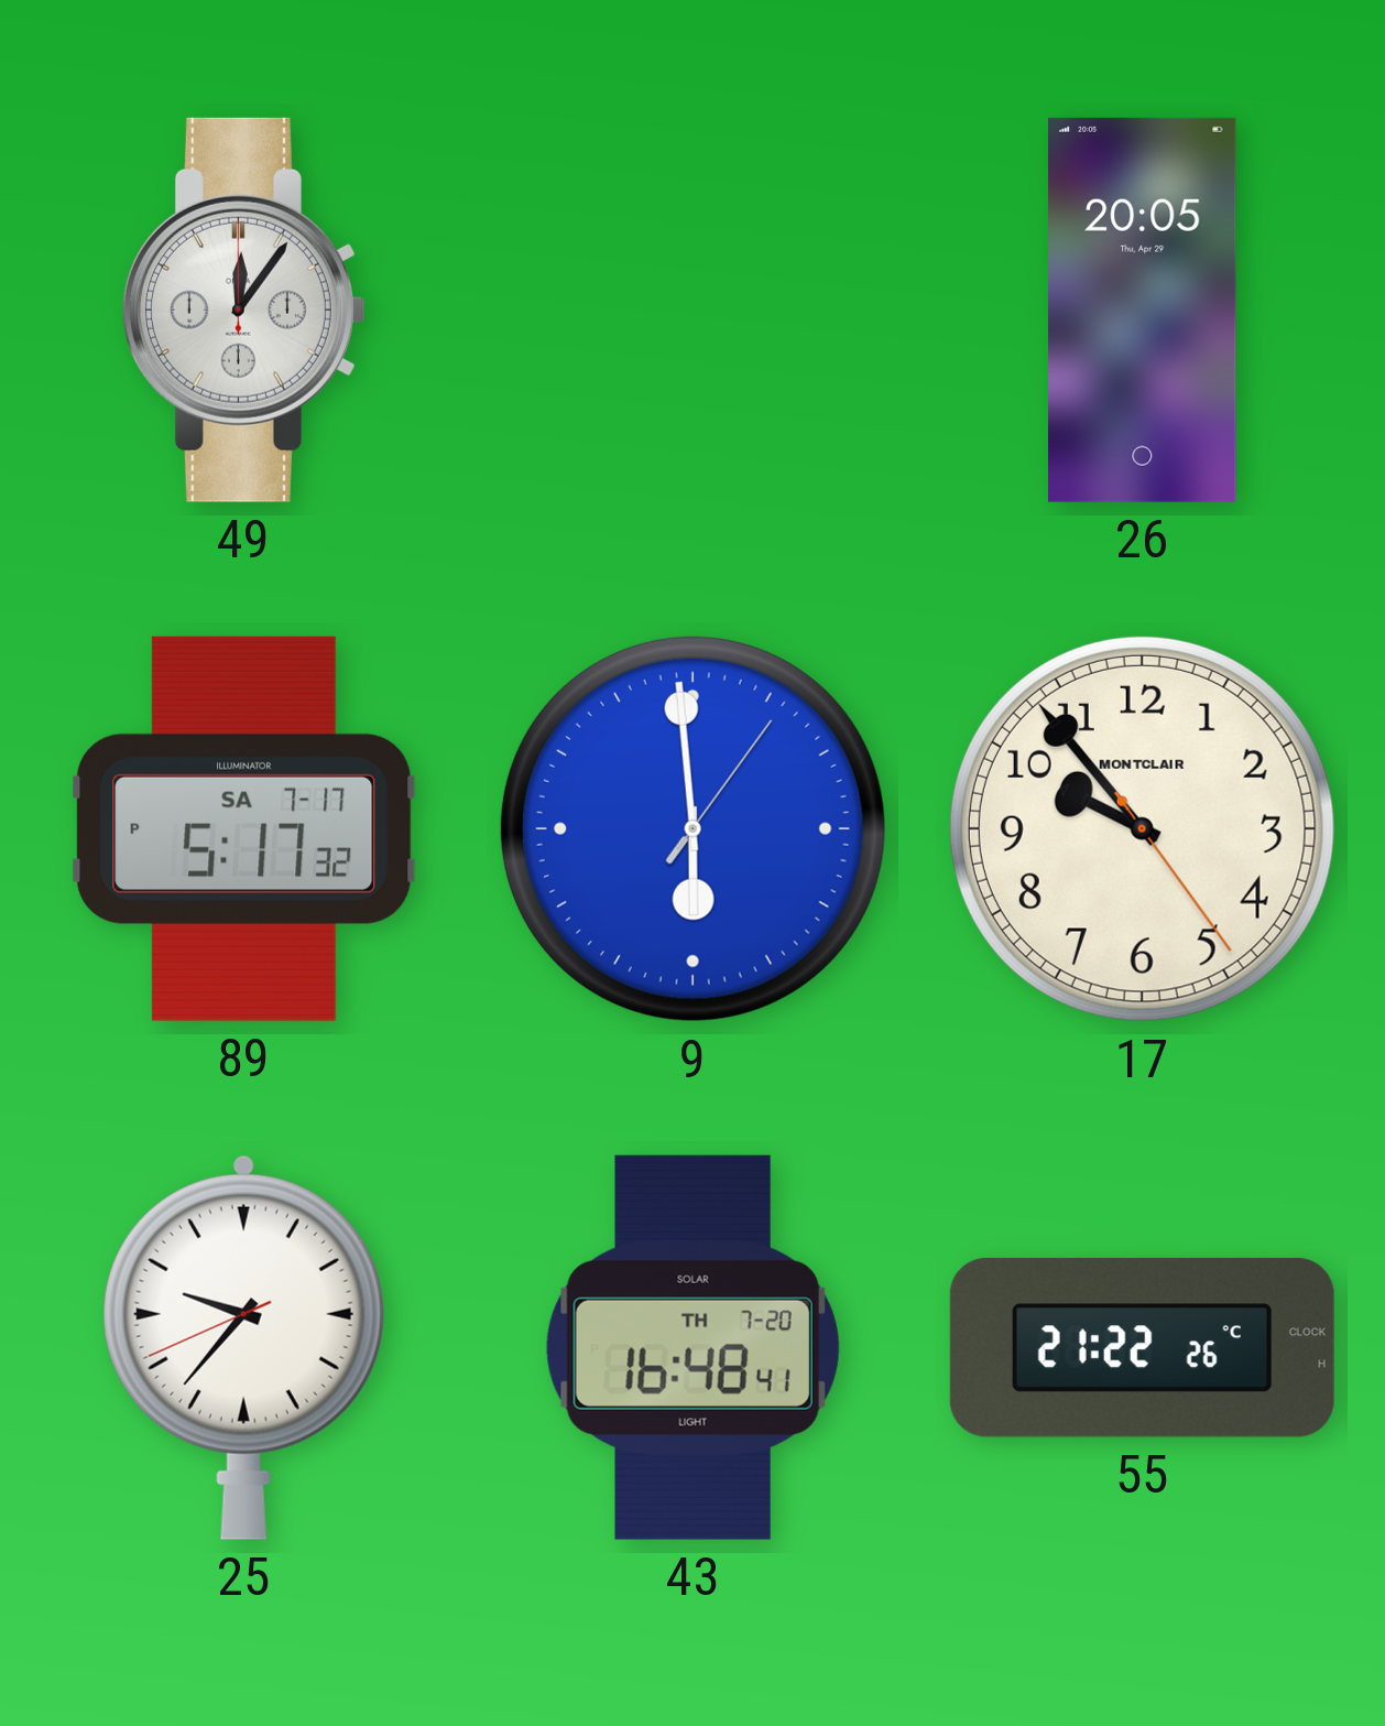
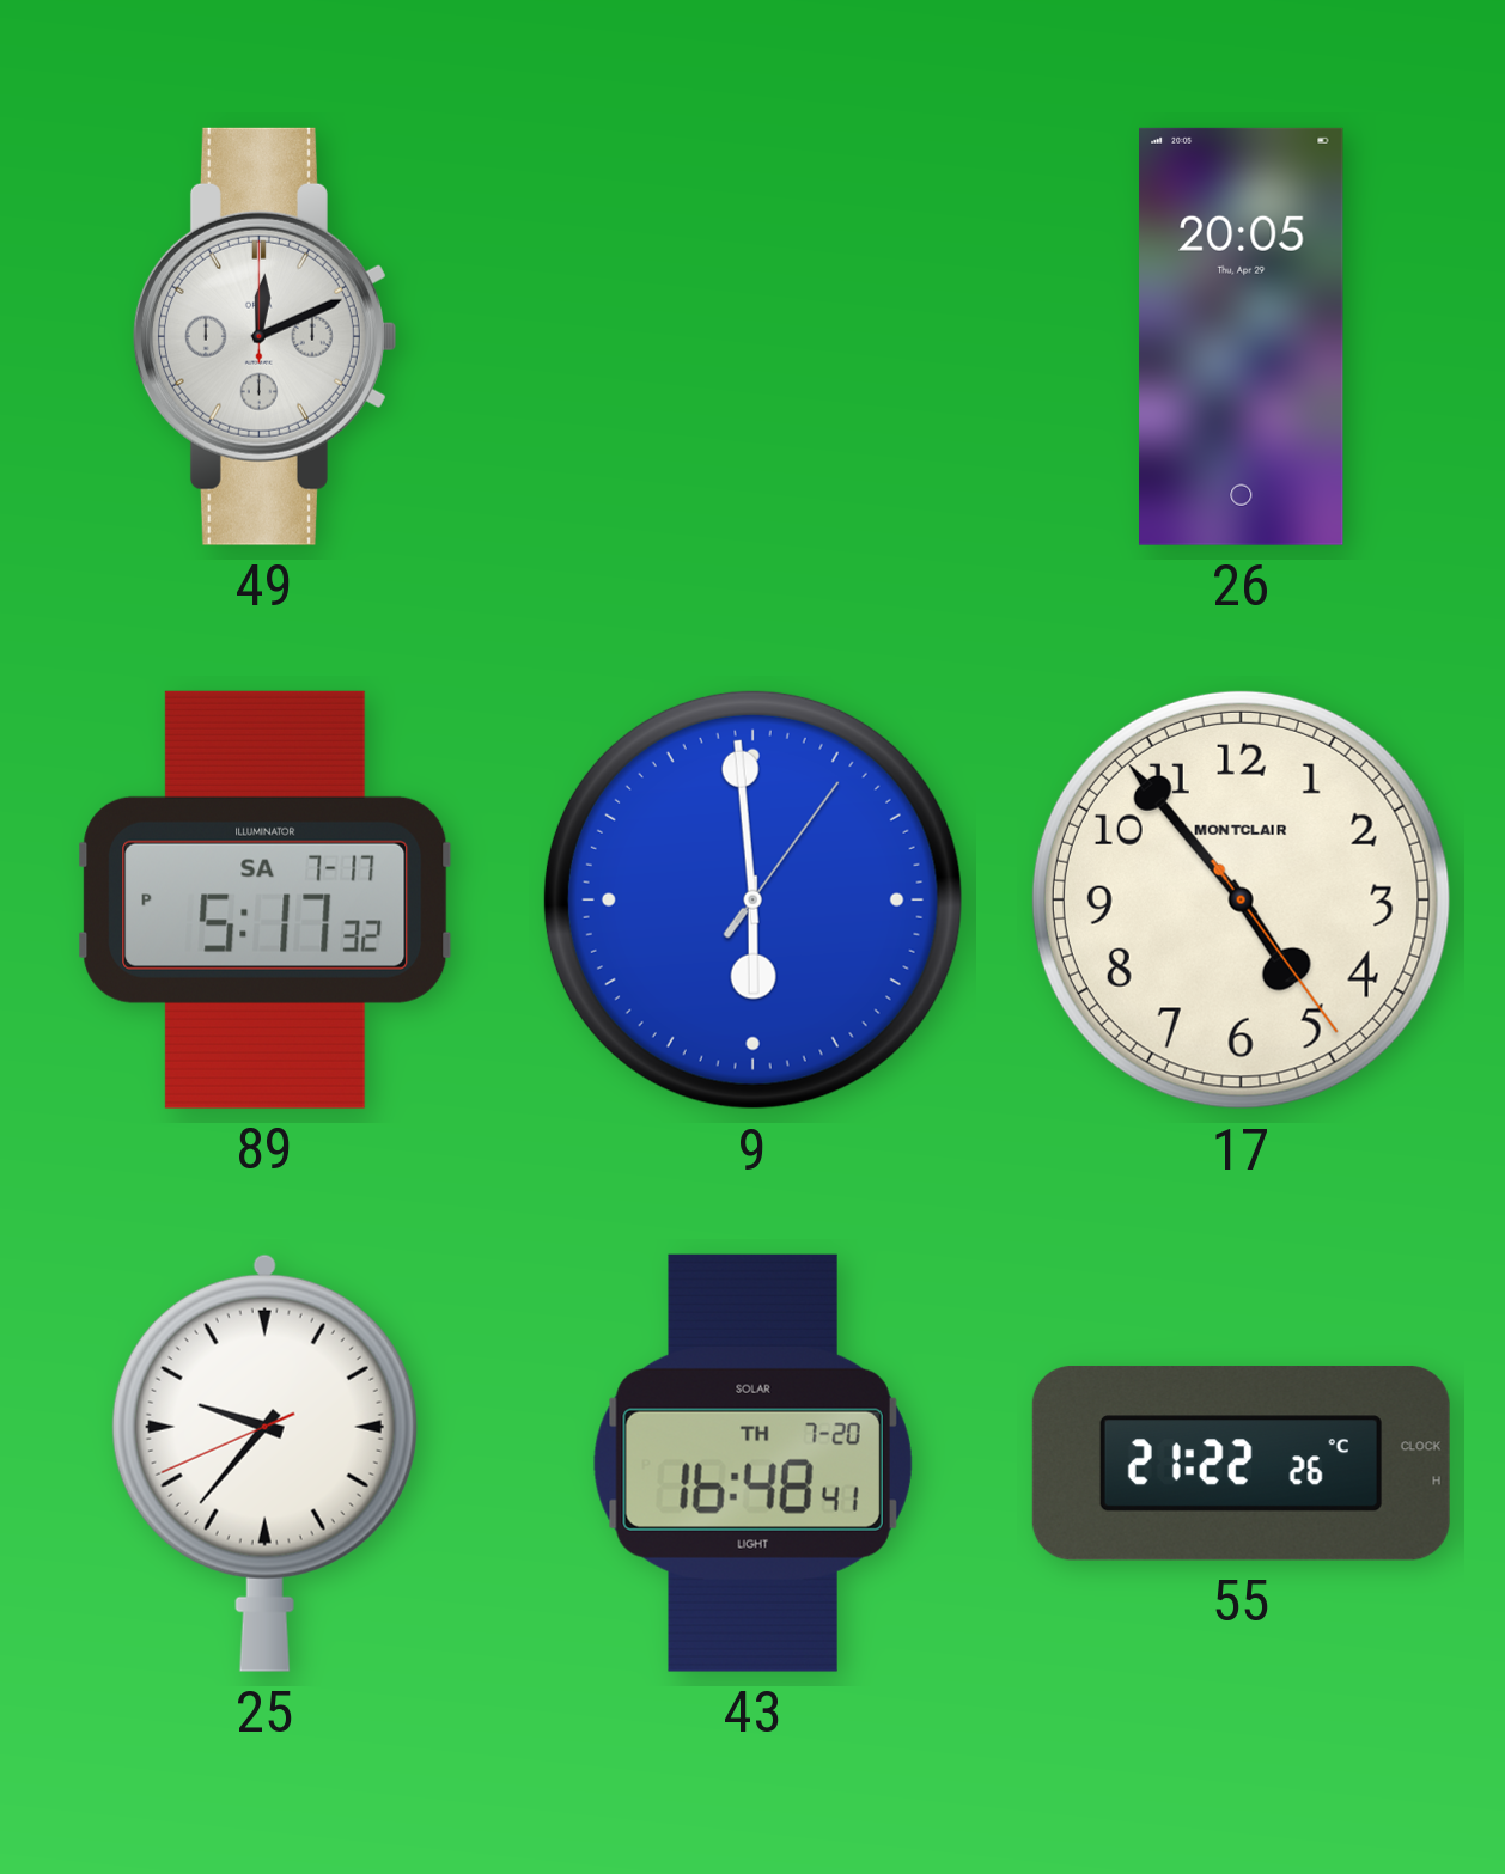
49: 12:06 -> 12:11 (264, 336)
17: 9:53 -> 4:53 (1241, 899)
